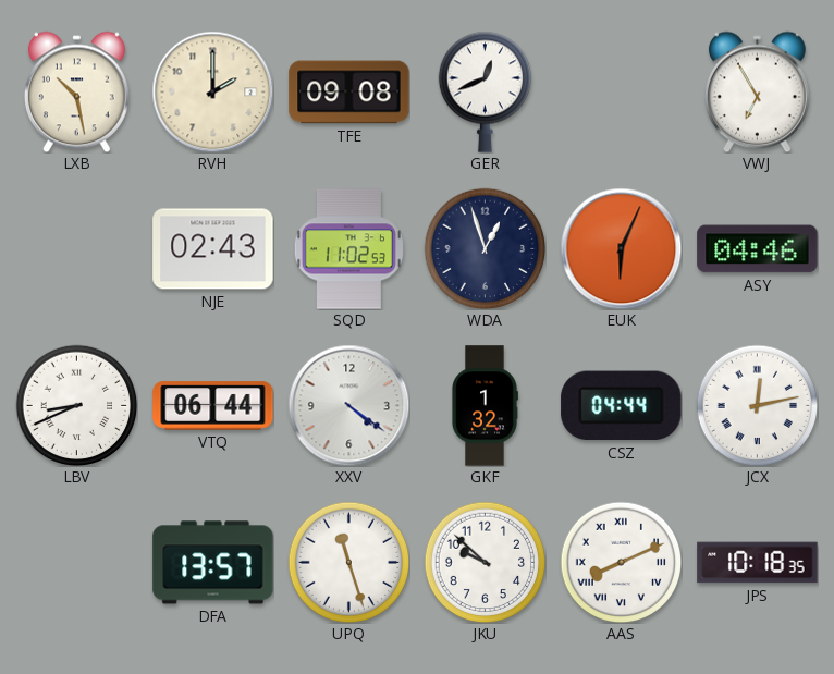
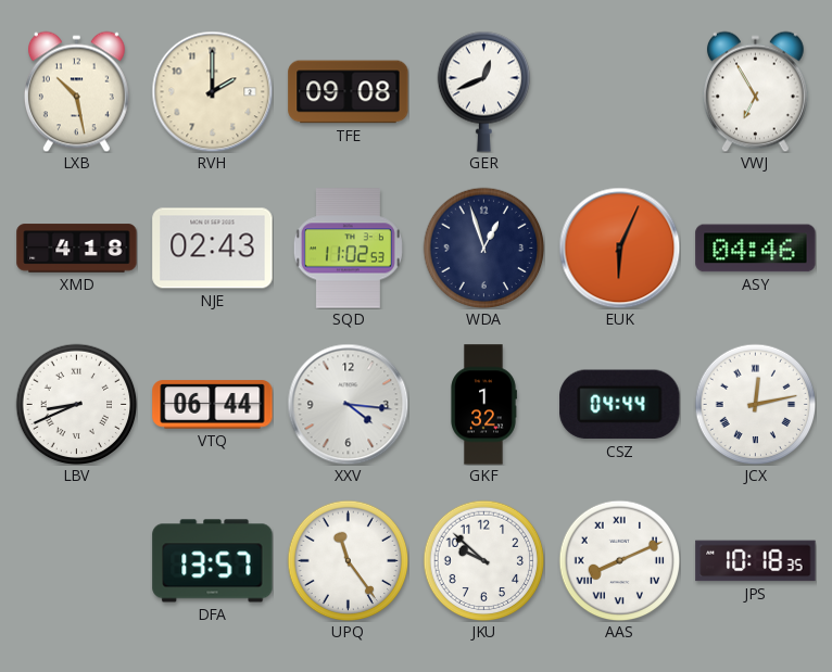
XMD: none -> 4:18 (77, 249)
XXV: 4:21 -> 4:16 (348, 404)
UPQ: 11:27 -> 11:24 (348, 560)
